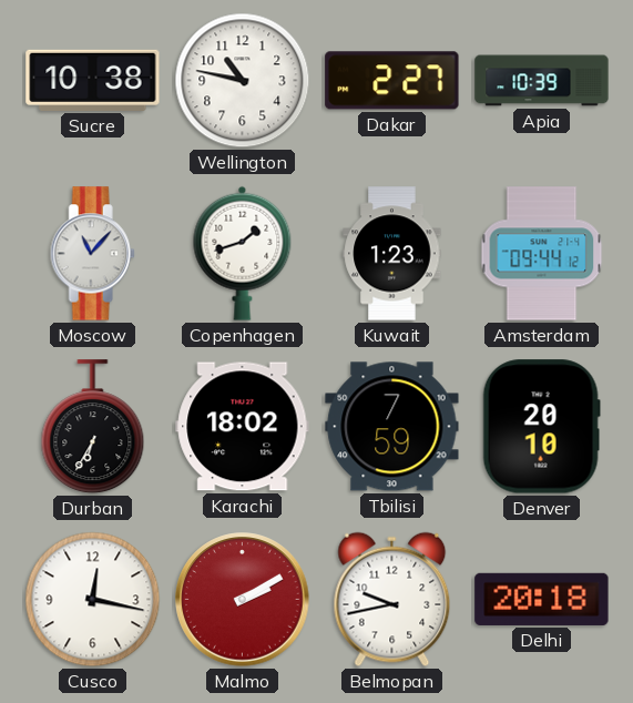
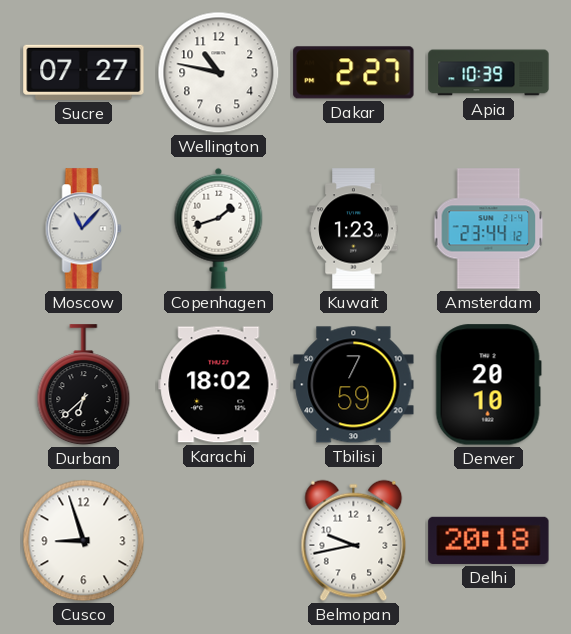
Sucre: 10:38 -> 07:27 (84, 72)
Amsterdam: 09:44 -> 23:44 (489, 229)
Durban: 6:35 -> 6:38 (84, 385)
Cusco: 12:17 -> 8:57 (84, 541)
Malmo: 2:10 -> none (243, 600)
